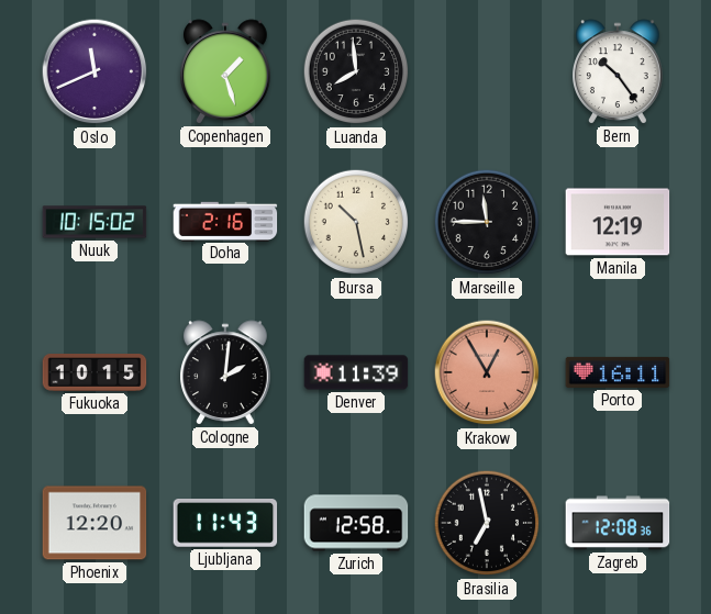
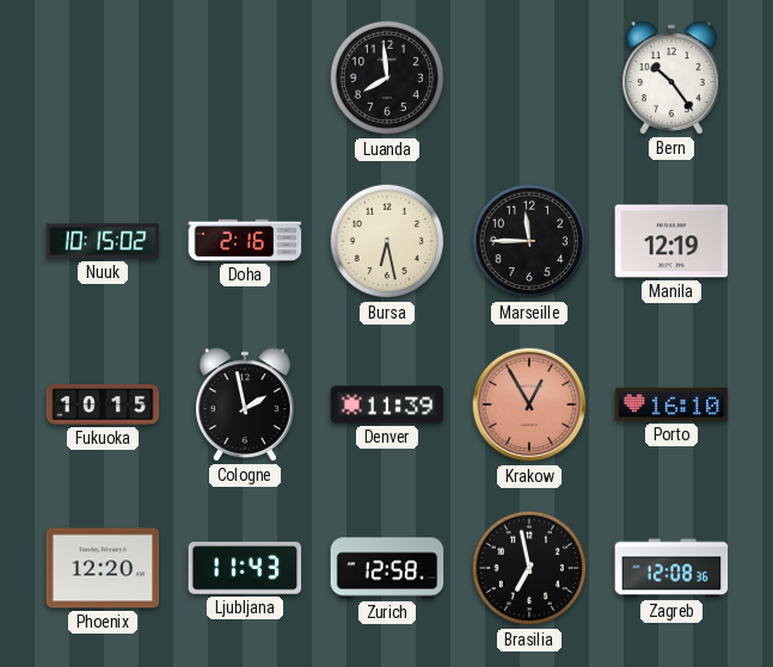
Oslo: 11:41 -> none (95, 71)
Copenhagen: 1:27 -> none (226, 71)
Bursa: 10:28 -> 6:28 (387, 241)
Cologne: 2:01 -> 1:58 (246, 404)
Porto: 16:11 -> 16:10 (671, 404)
